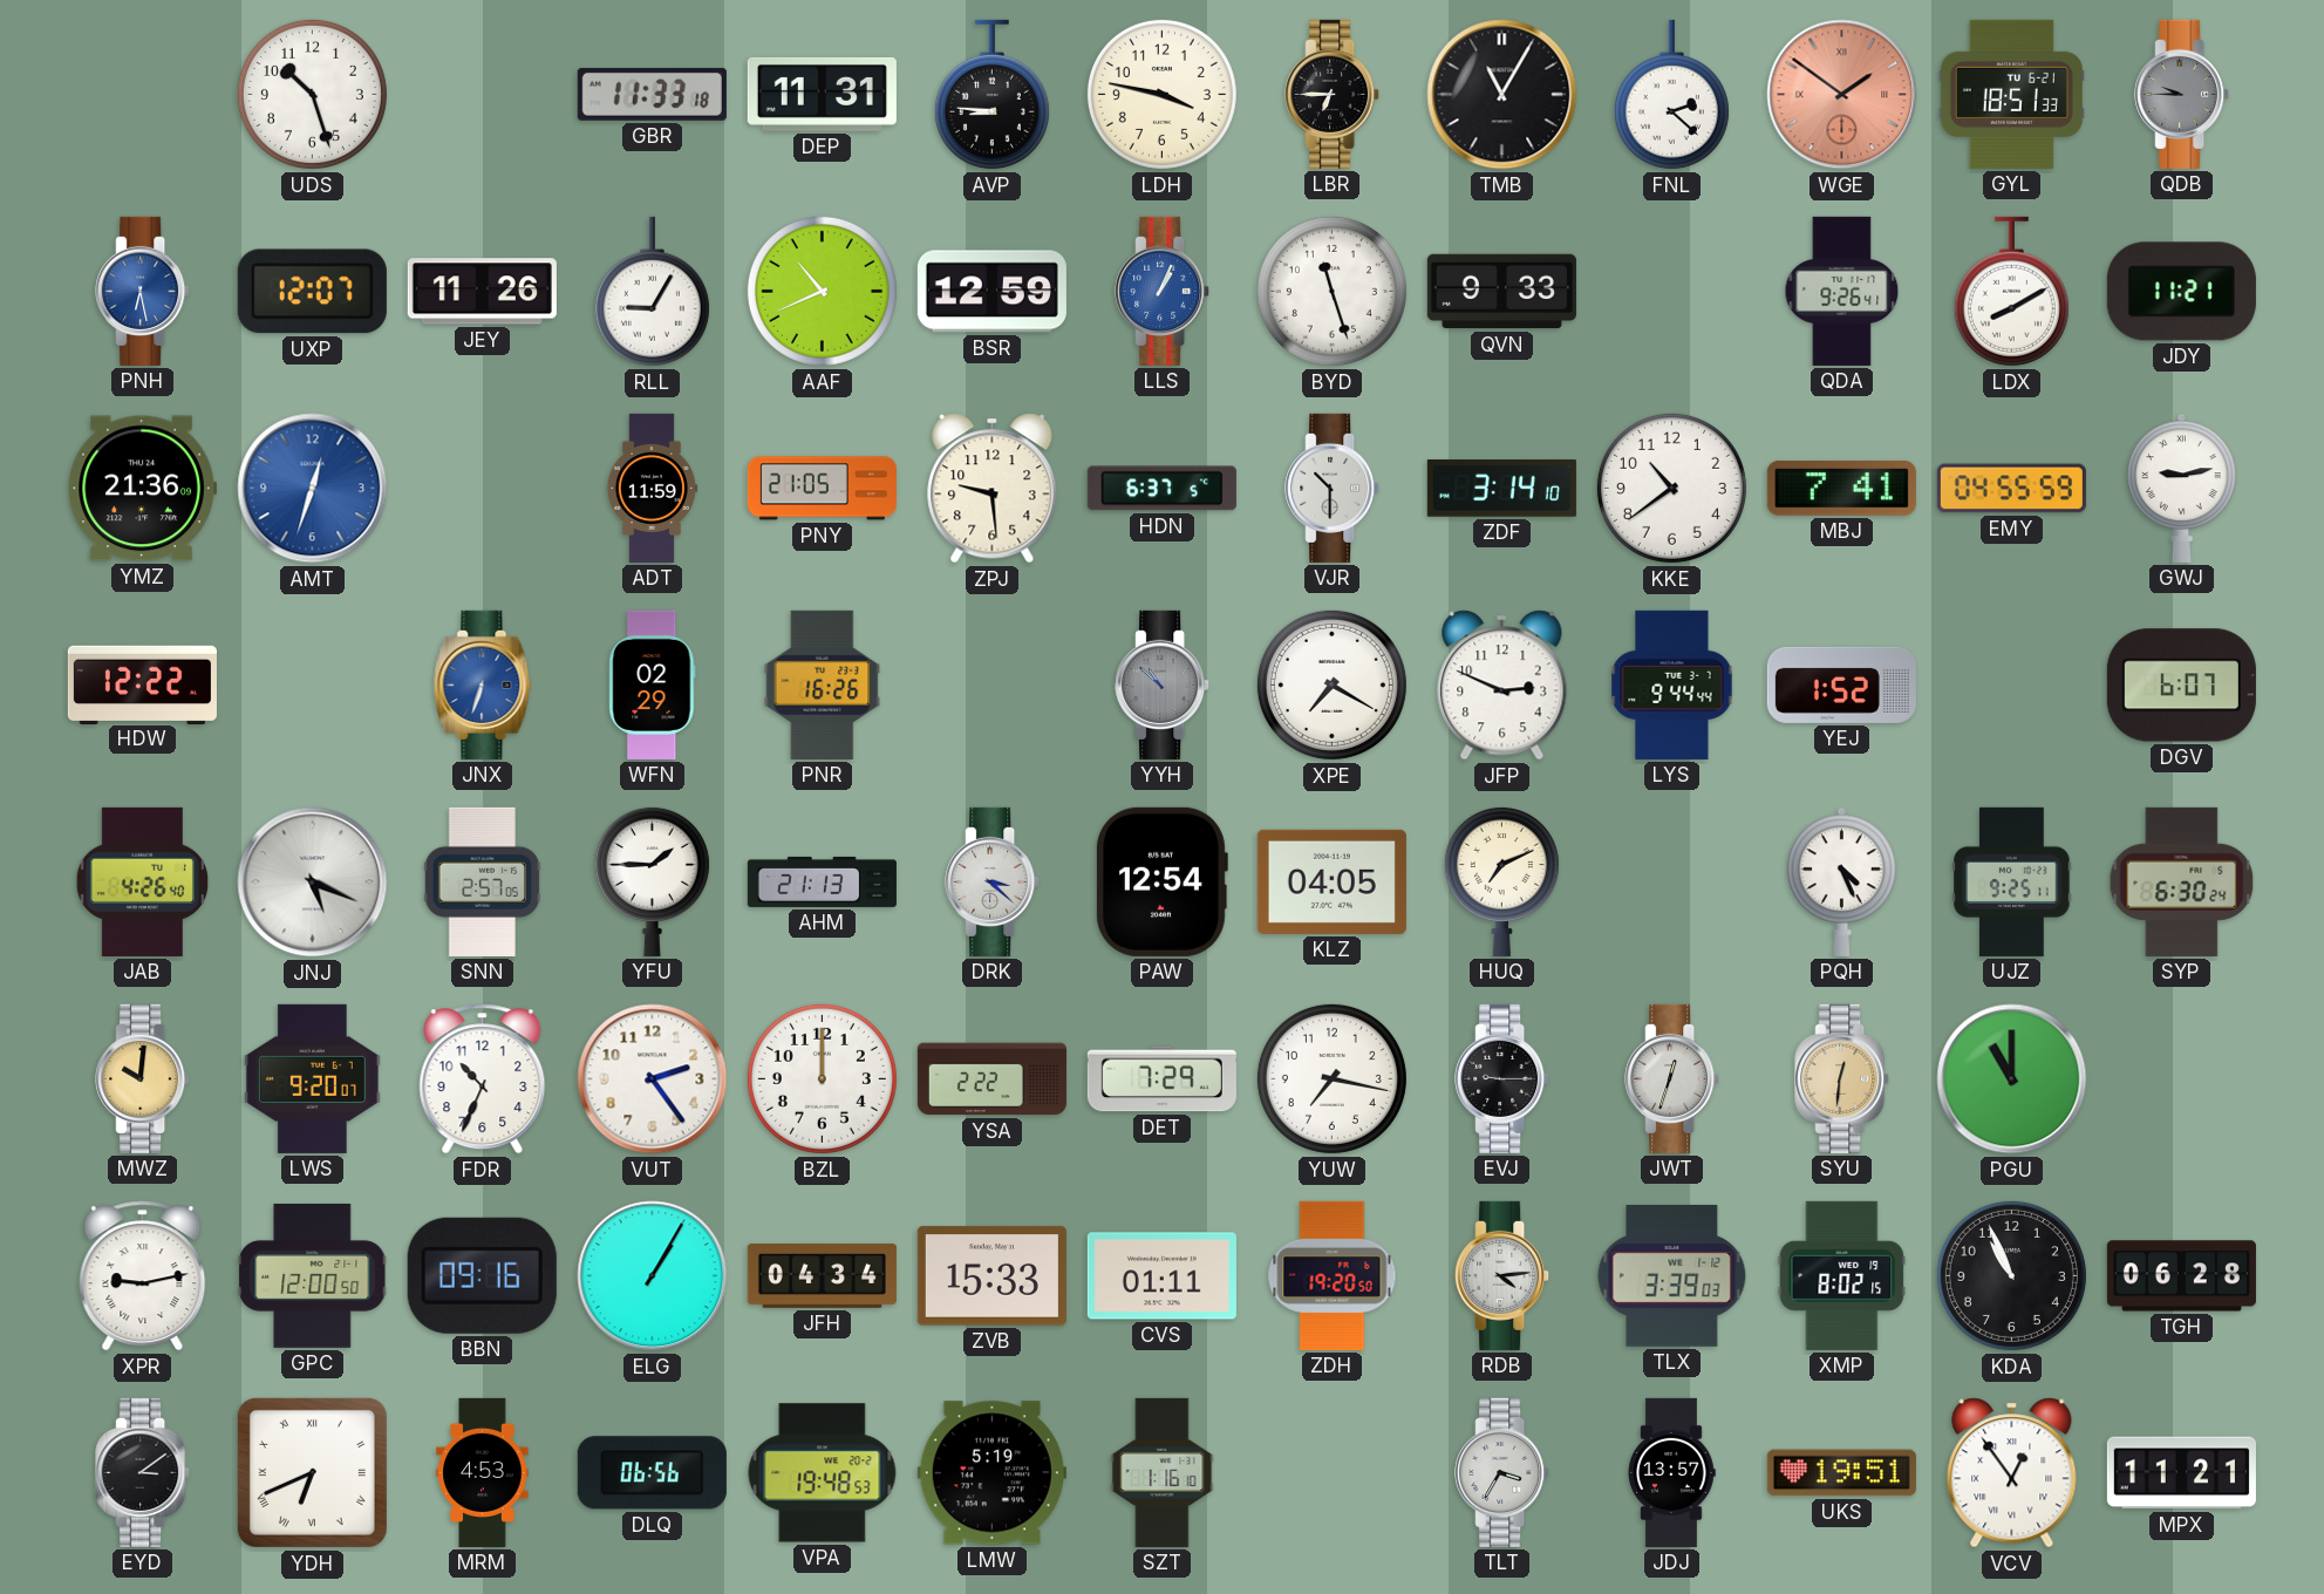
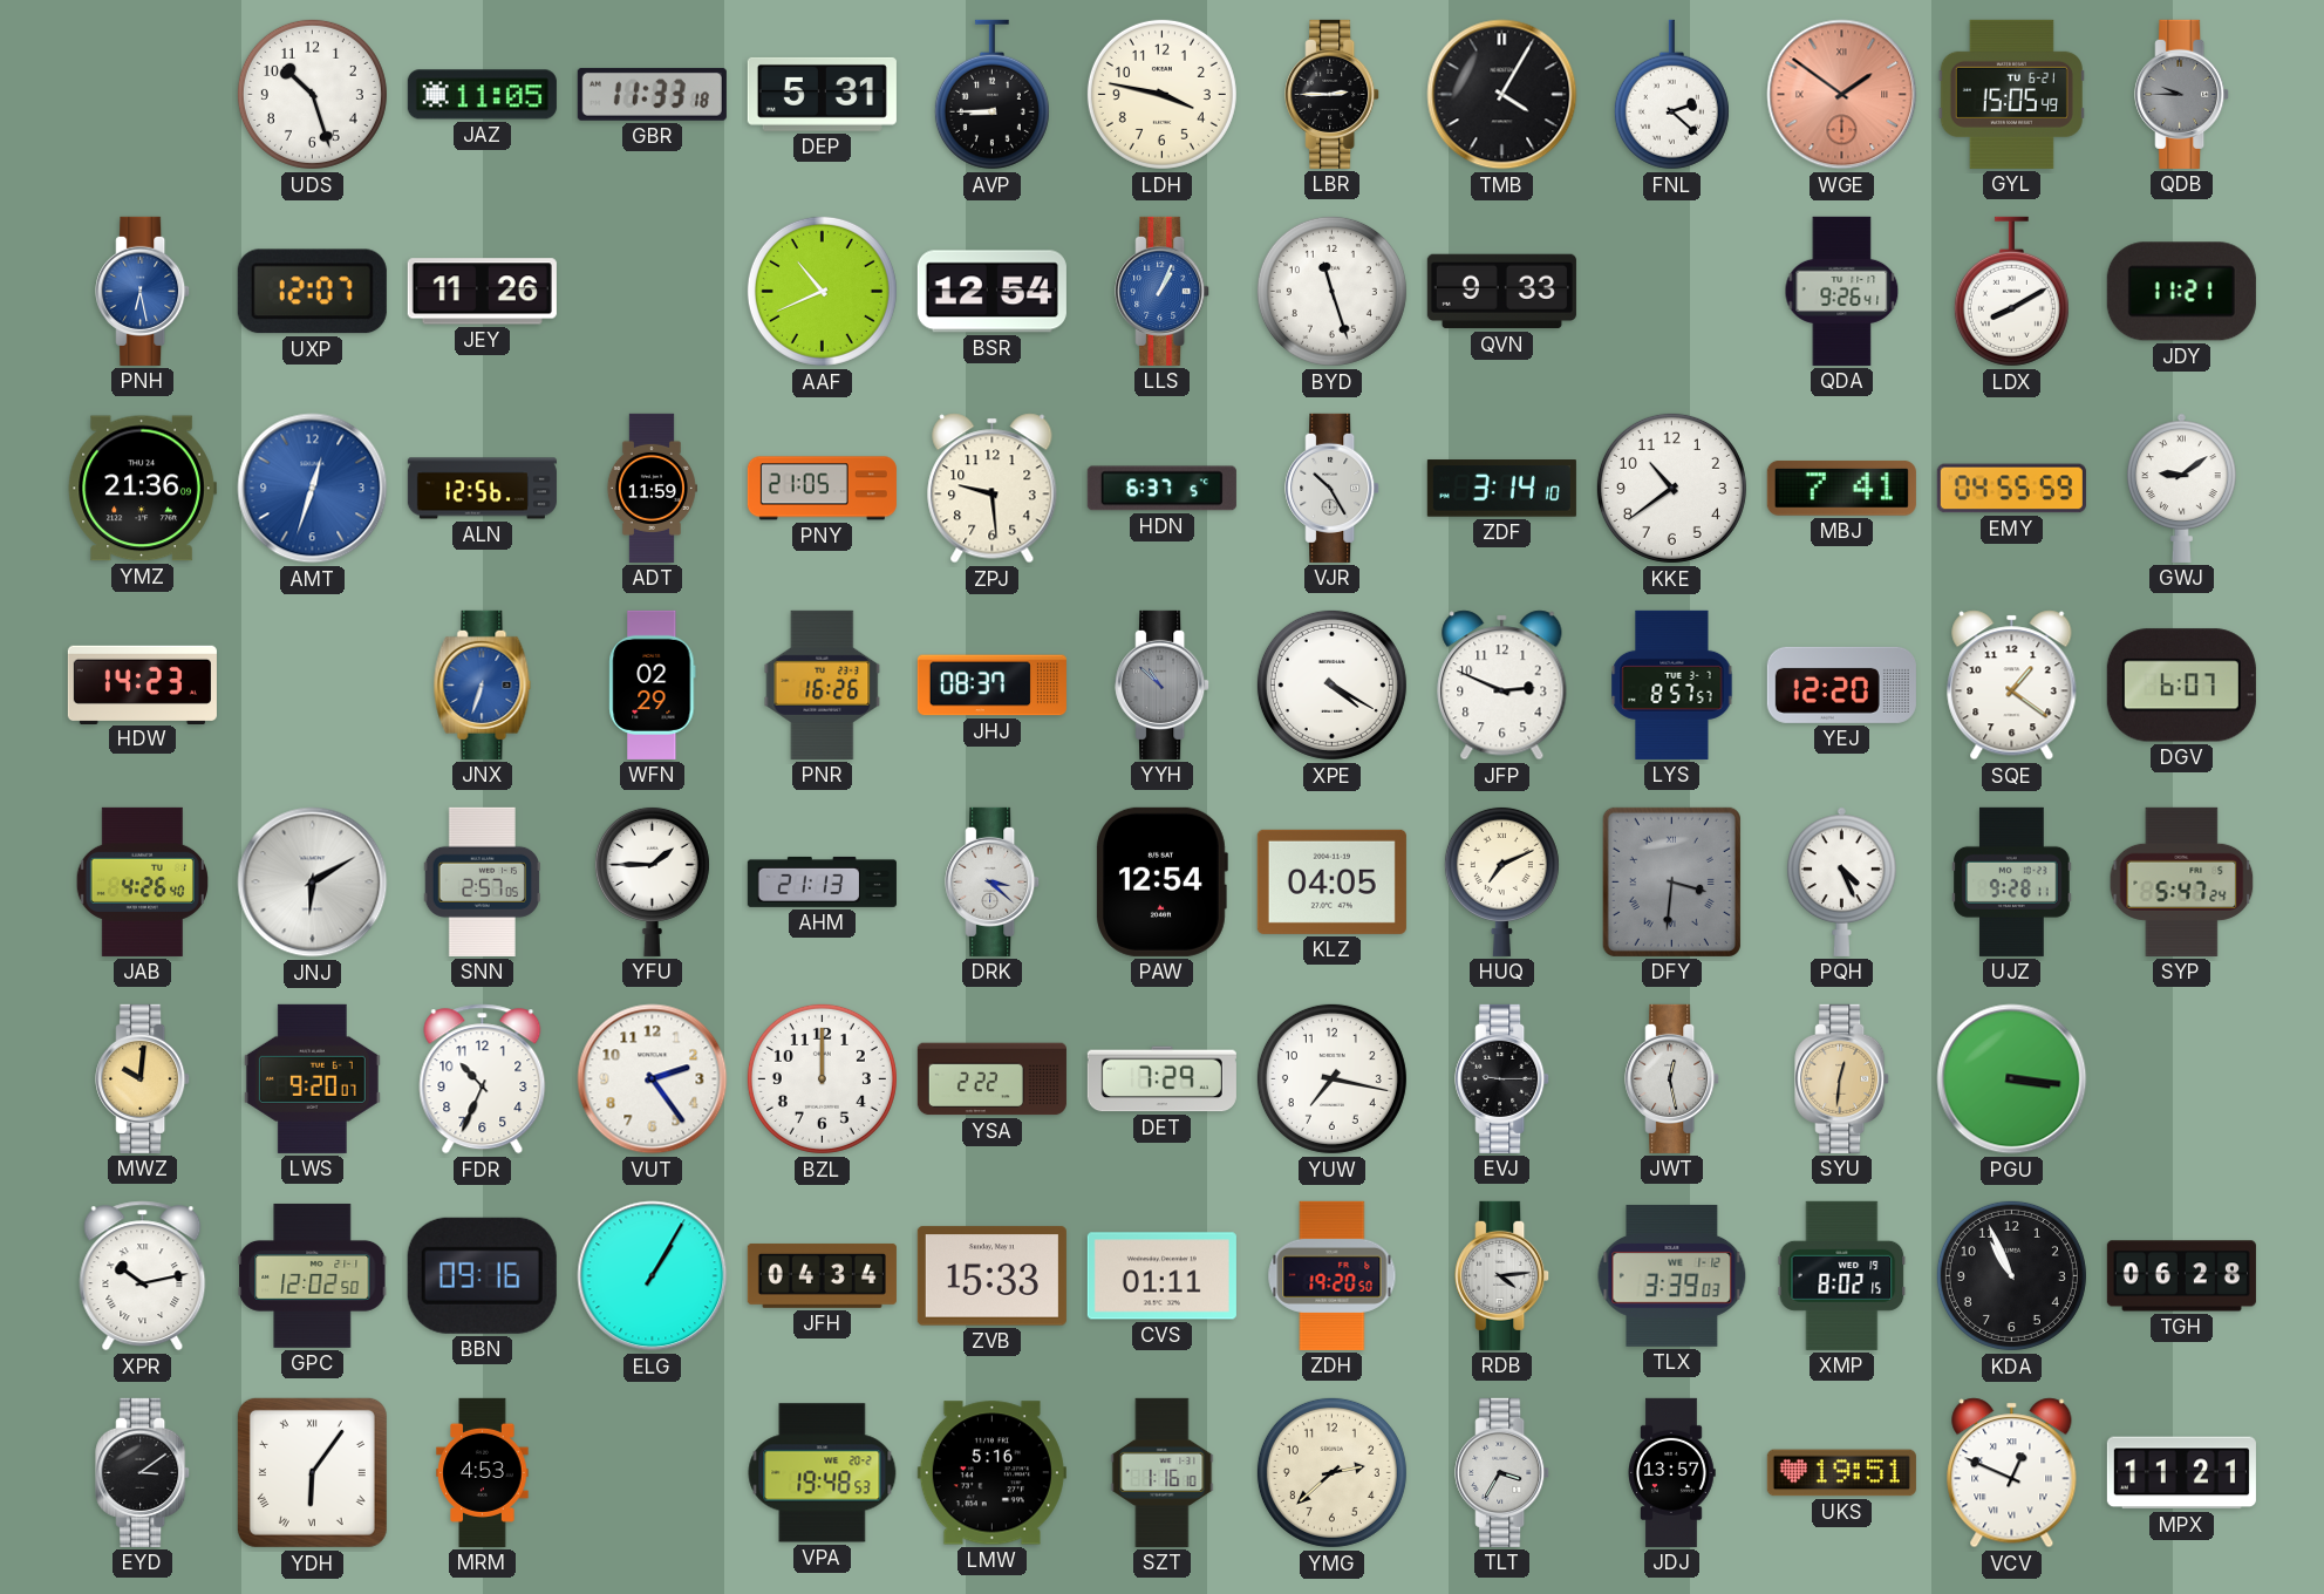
JAZ: none -> 11:05 (482, 95)
DEP: 11:31 -> 5:31 (822, 94)
AVP: 8:46 -> 8:45 (991, 95)
LBR: 6:45 -> 2:45 (1333, 94)
TMB: 11:05 -> 4:05 (1502, 95)
GYL: 18:51 -> 15:05 (2011, 94)
RLL: 9:05 -> none (652, 292)
BSR: 12:59 -> 12:54 (991, 292)
ALN: none -> 12:56 (482, 489)
VJR: 10:30 -> 10:25 (1333, 488)
GWJ: 9:13 -> 9:09 (2182, 488)
HDW: 12:22 -> 14:23 (142, 684)
JHJ: none -> 08:37 (991, 686)
XPE: 7:20 -> 4:20 (1331, 684)
LYS: 9:44 -> 8:57 (1672, 684)
YEJ: 1:52 -> 12:20 (1841, 684)
SQE: none -> 1:21 (2012, 686)
JNJ: 5:19 -> 6:10 (313, 883)
DFY: none -> 3:31 (1671, 881)
UJZ: 9:25 -> 9:28 (2012, 881)
SYP: 6:30 -> 5:47 (2182, 881)
JWT: 12:33 -> 12:28 (1672, 1078)
PGU: 11:00 -> 3:16 (2012, 1079)
XPR: 9:13 -> 10:13 (143, 1276)
GPC: 12:00 -> 12:02 (313, 1275)
YDH: 6:41 -> 6:06 (312, 1472)
DLQ: 06:56 -> none (652, 1473)
LMW: 5:19 -> 5:16 (991, 1473)
YMG: none -> 2:38 (1331, 1472)
VCV: 12:54 -> 12:49 (2012, 1473)
